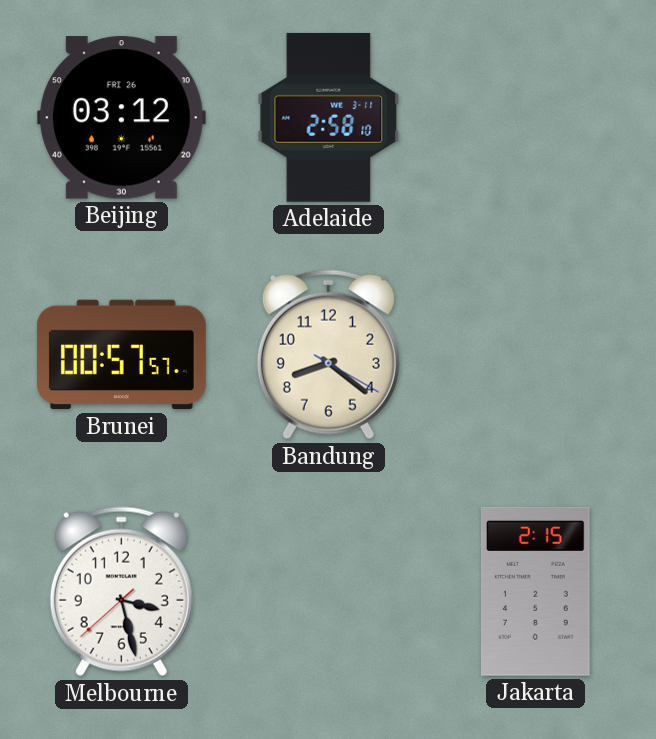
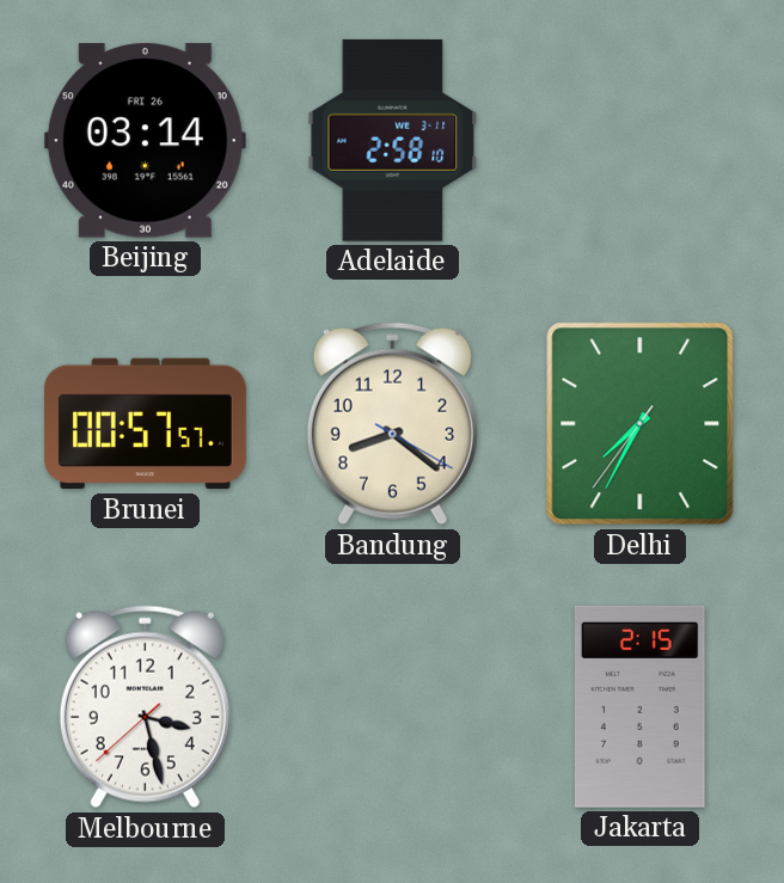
Beijing: 03:12 -> 03:14 (145, 141)
Delhi: none -> 7:34 (641, 424)
